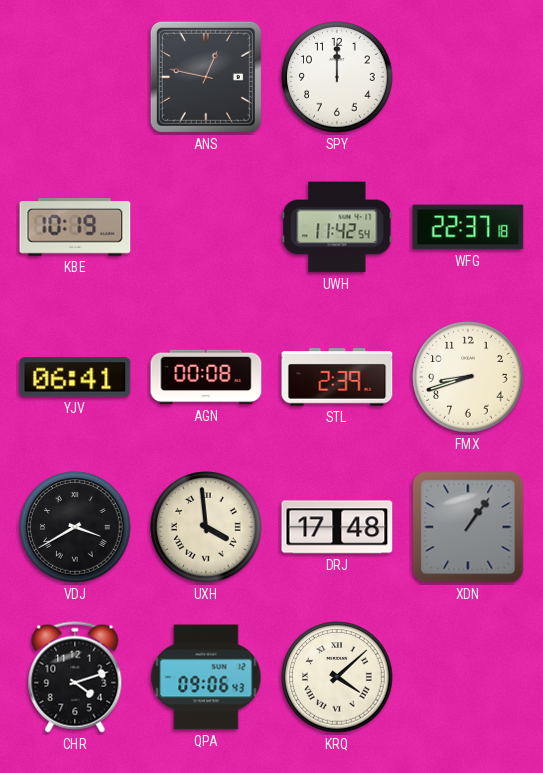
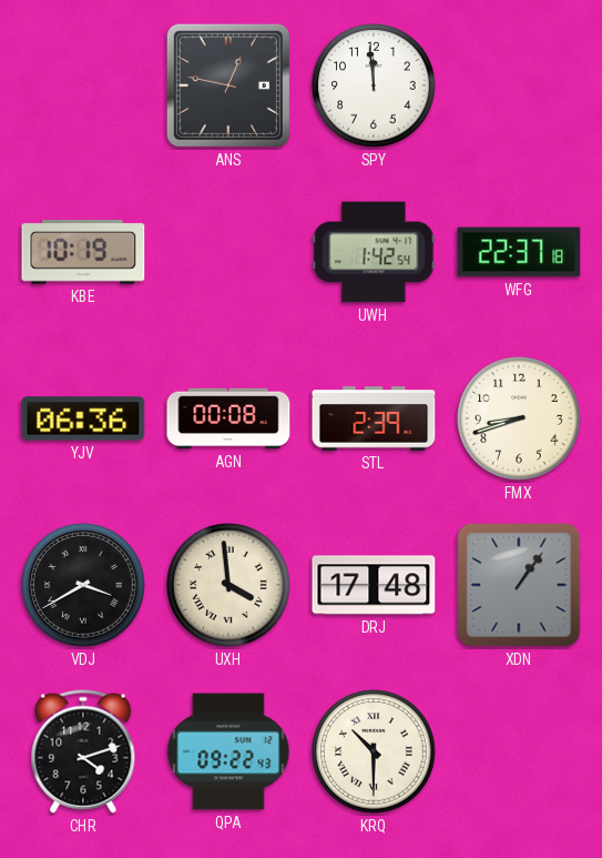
SPY: 12:00 -> 11:59 (374, 85)
UWH: 11:42 -> 1:42 (374, 252)
YJV: 06:41 -> 06:36 (83, 418)
QPA: 09:06 -> 09:22 (228, 751)
KRQ: 4:08 -> 10:30 (374, 751)
